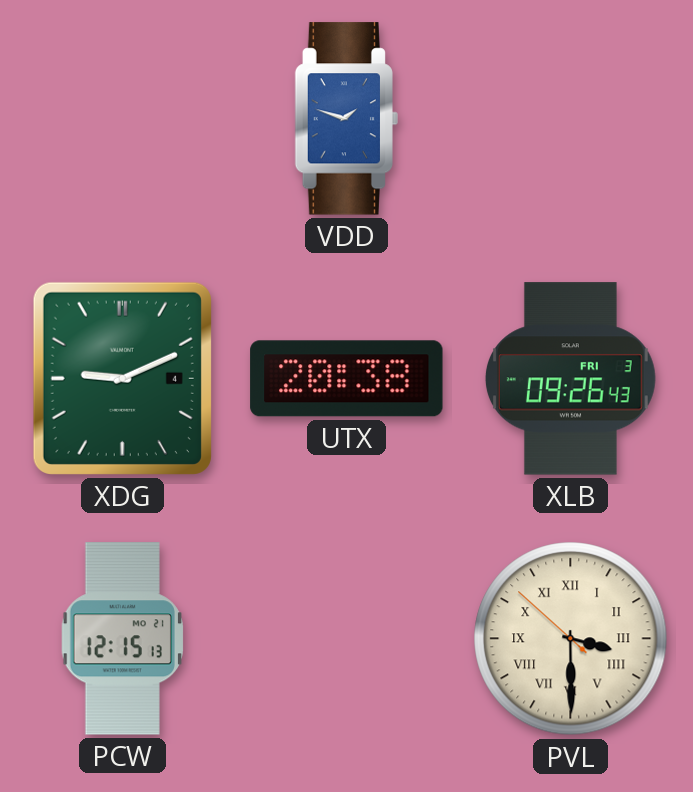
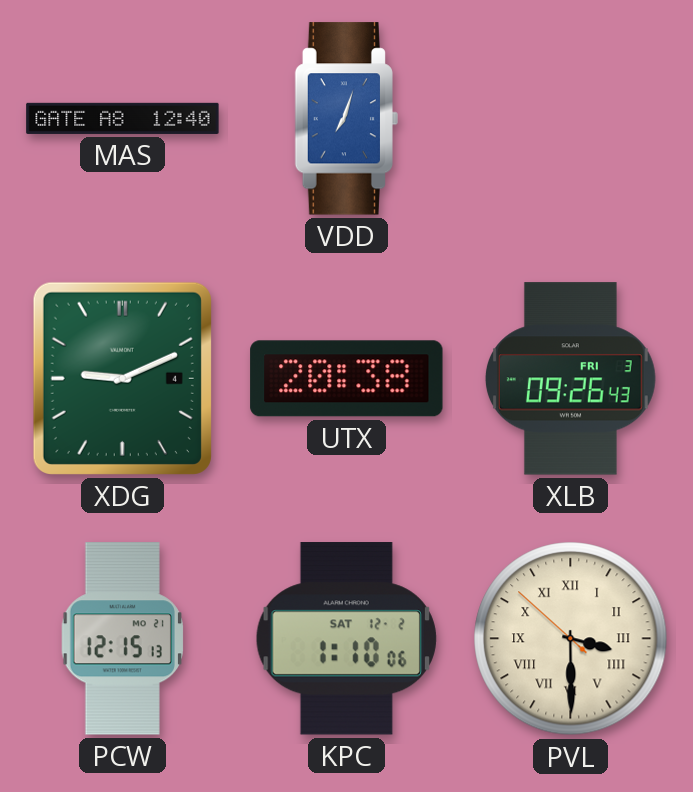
MAS: none -> 12:40 (123, 118)
VDD: 1:48 -> 7:03 (346, 119)
KPC: none -> 1:10 (346, 639)
